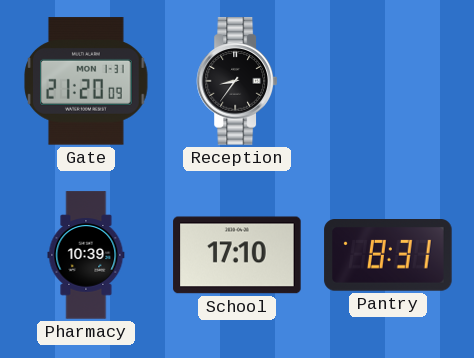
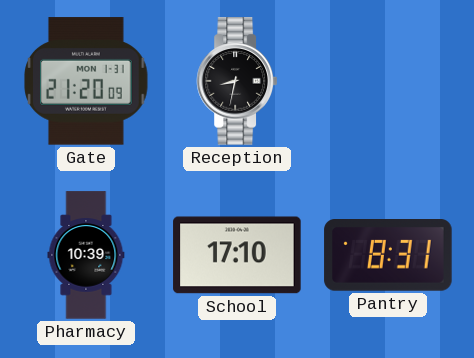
Reception: 8:36 -> 8:32 (236, 81)
